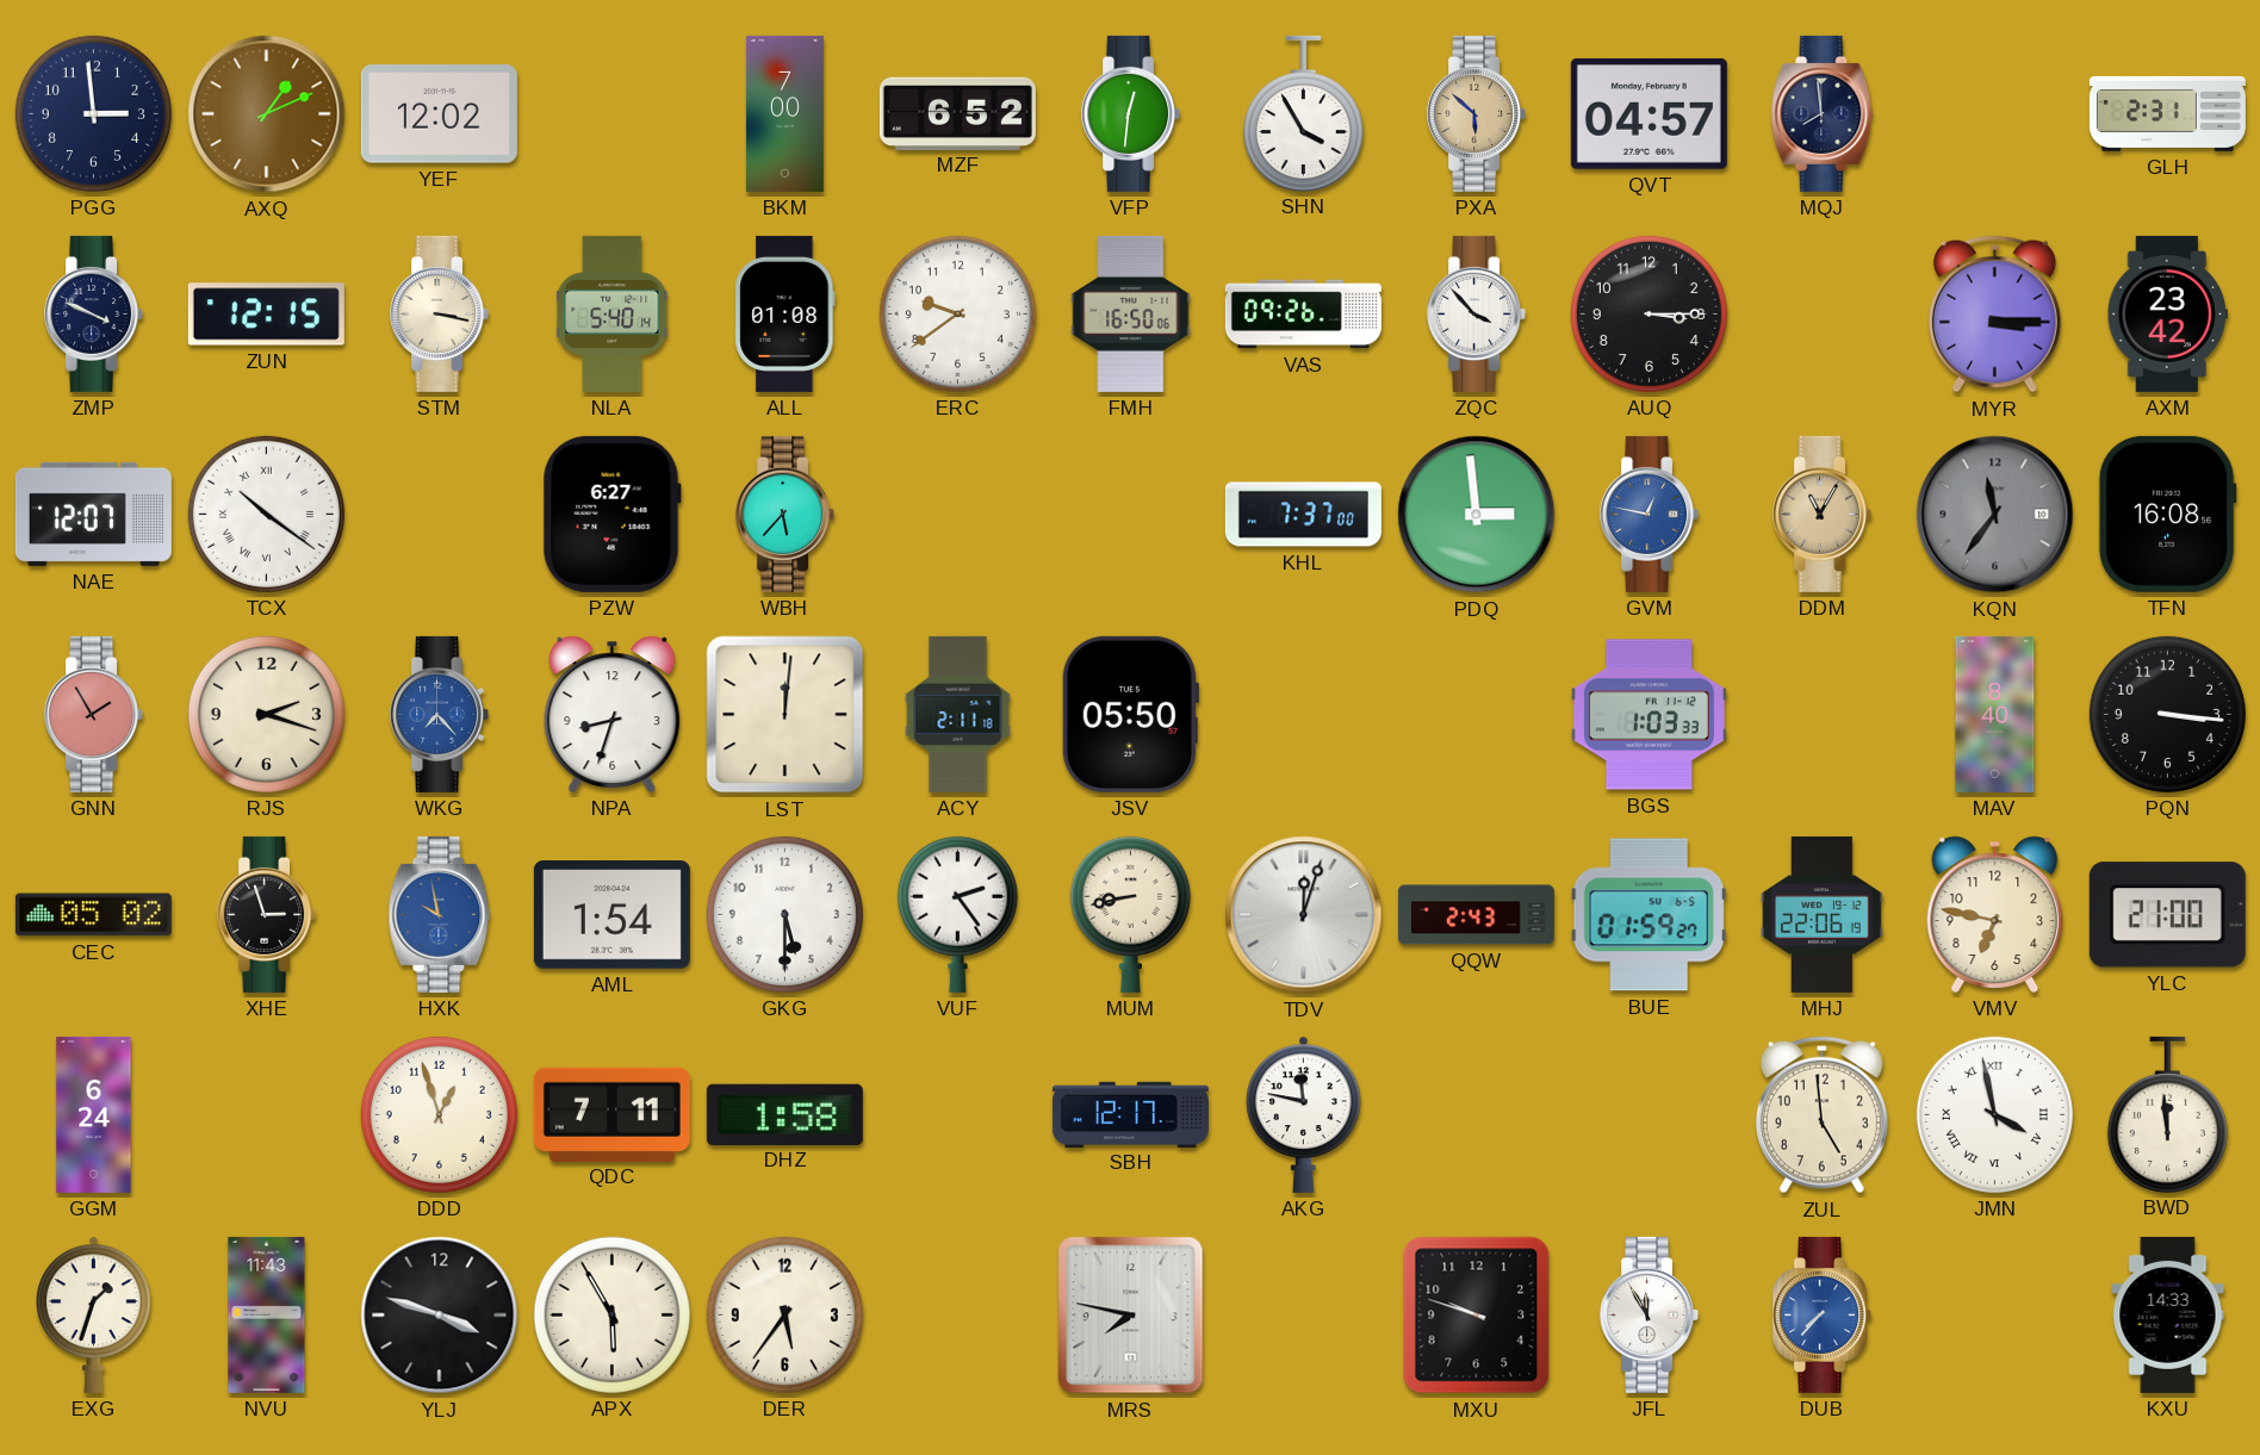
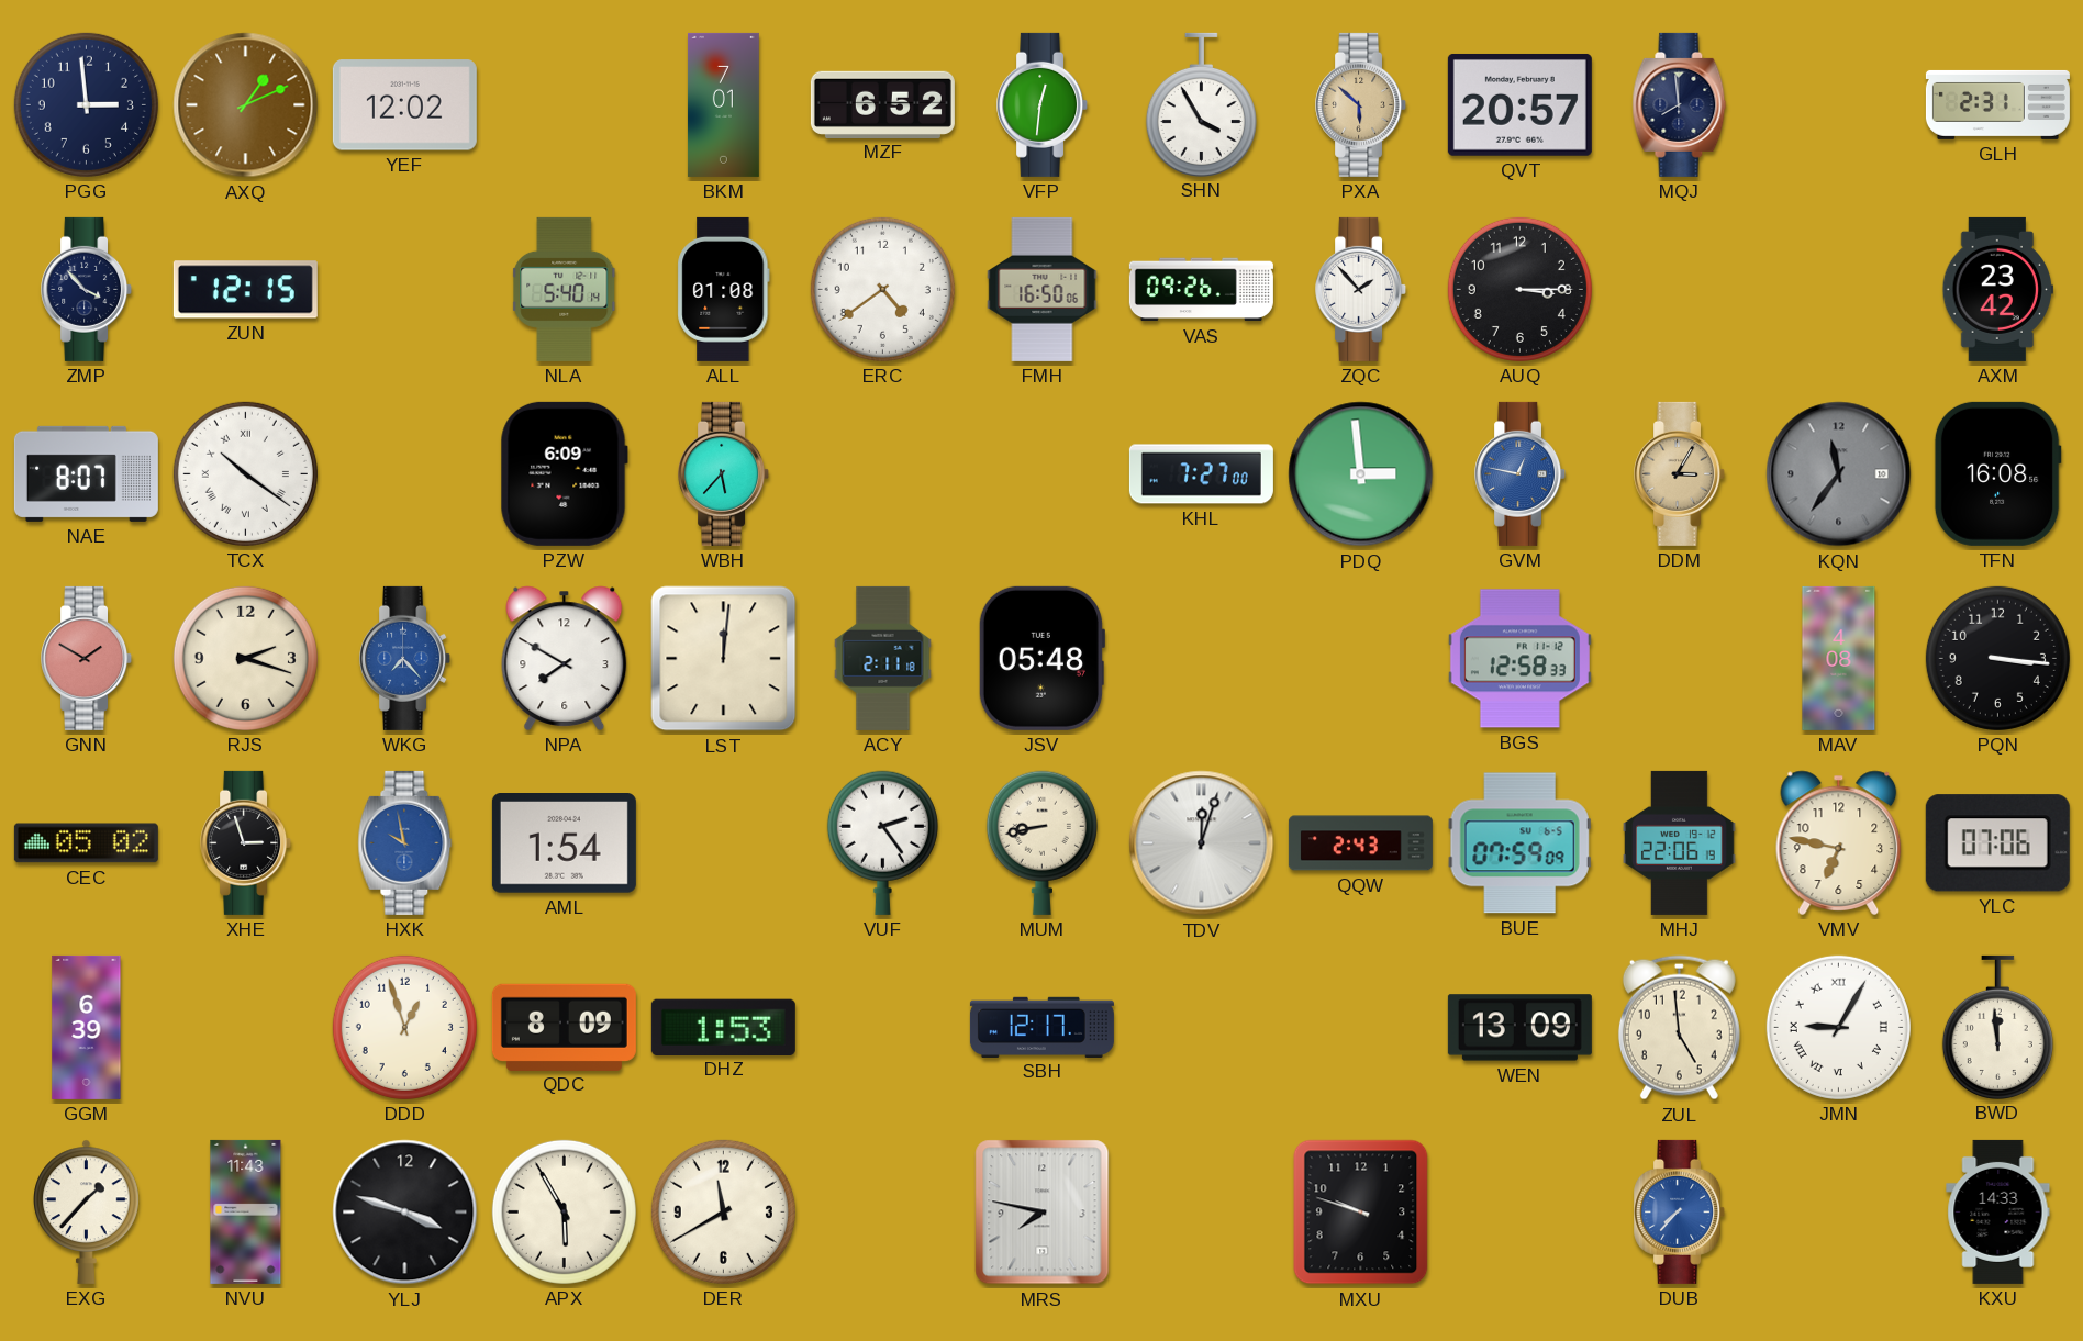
BKM: 7:00 -> 7:01 (723, 104)
QVT: 04:57 -> 20:57 (1519, 104)
ZMP: 3:49 -> 3:53 (87, 289)
STM: 3:17 -> none (440, 313)
ERC: 9:39 -> 4:39 (882, 289)
ZQC: 3:53 -> 1:53 (1361, 289)
MYR: 3:15 -> none (1994, 315)
NAE: 12:07 -> 8:07 (86, 473)
PZW: 6:27 -> 6:09 (564, 473)
KHL: 7:37 -> 7:27 (1201, 474)
DDM: 11:05 -> 3:05 (1680, 473)
GNN: 1:55 -> 1:50 (87, 658)
NPA: 8:33 -> 7:50 (565, 658)
JSV: 05:50 -> 05:48 (1040, 658)
BGS: 1:03 -> 12:58 (1519, 659)
MAV: 8:40 -> 4:08 (1839, 658)
GKG: 5:30 -> none (784, 914)
BUE: 01:59 -> 07:59 (1519, 843)
YLC: 21:00 -> 07:06 (1997, 843)
GGM: 6:24 -> 6:39 (87, 1027)
QDC: 7:11 -> 8:09 (564, 1027)
DHZ: 1:58 -> 1:53 (723, 1027)
AKG: 11:47 -> none (1304, 1114)
WEN: none -> 13:09 (1519, 1028)
JMN: 3:58 -> 9:05 (1838, 1027)
EXG: 1:33 -> 1:37 (87, 1211)
DER: 5:36 -> 11:40 (723, 1211)
JFL: 11:55 -> none (1650, 1314)
